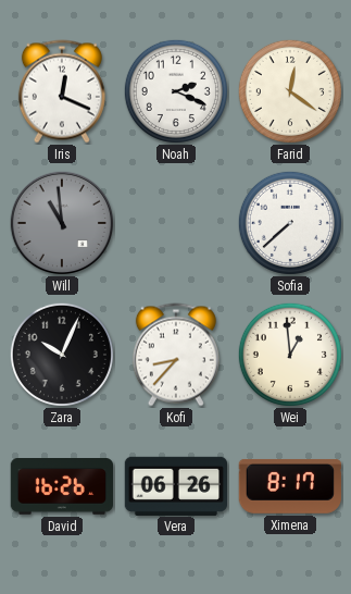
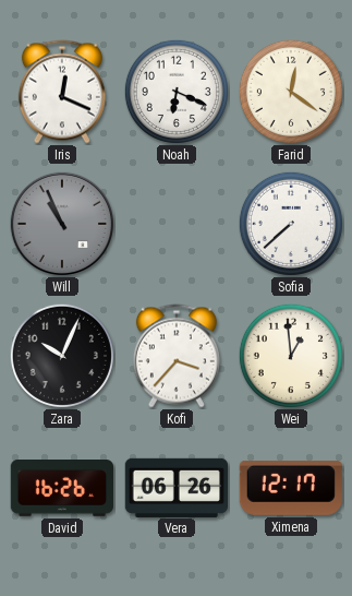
Noah: 2:19 -> 6:19 (177, 92)
Will: 10:59 -> 10:56 (61, 223)
Kofi: 8:37 -> 3:37 (177, 356)
Ximena: 8:17 -> 12:17 (290, 488)
